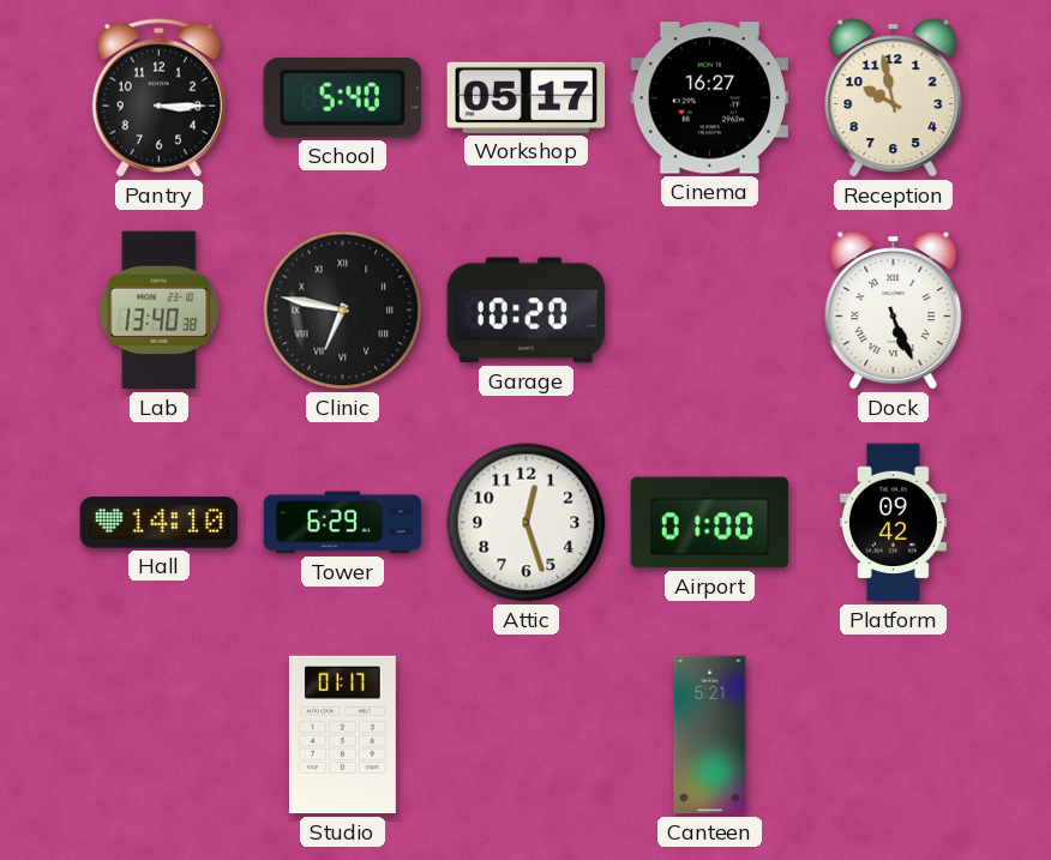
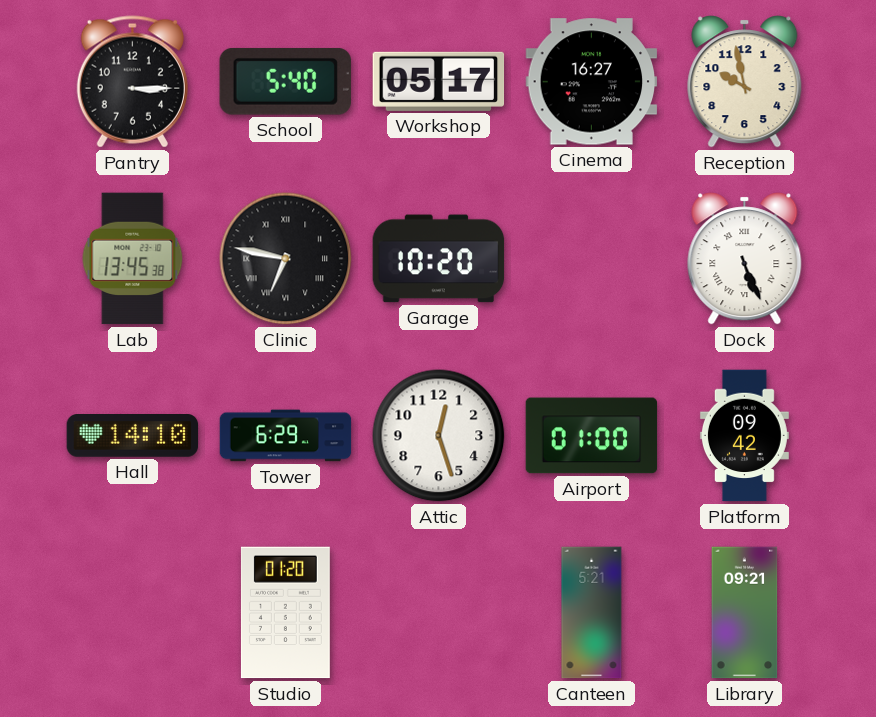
Lab: 13:40 -> 13:45 (133, 259)
Studio: 01:17 -> 01:20 (285, 613)
Library: none -> 09:21 (745, 613)
